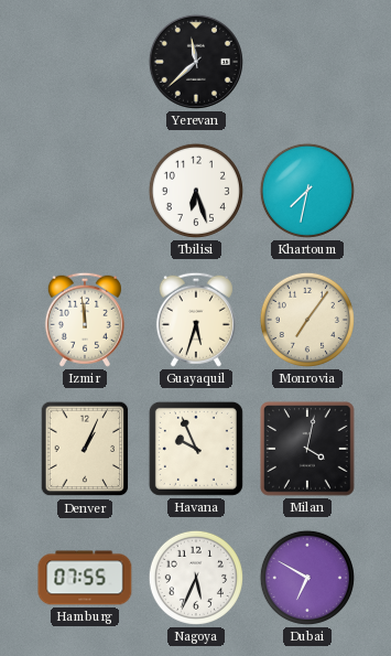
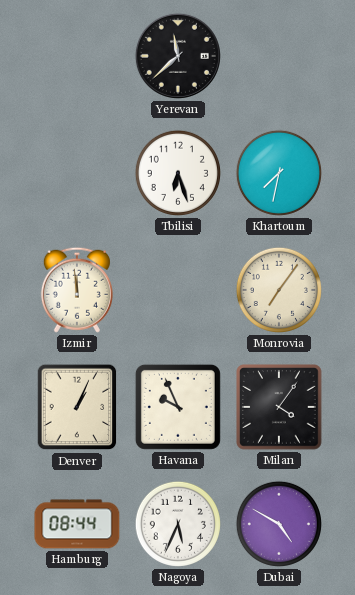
Guayaquil: 5:33 -> none (196, 320)
Milan: 4:02 -> 4:06 (280, 408)
Hamburg: 07:55 -> 08:44 (77, 524)
Dubai: 6:50 -> 4:50 (279, 524)
